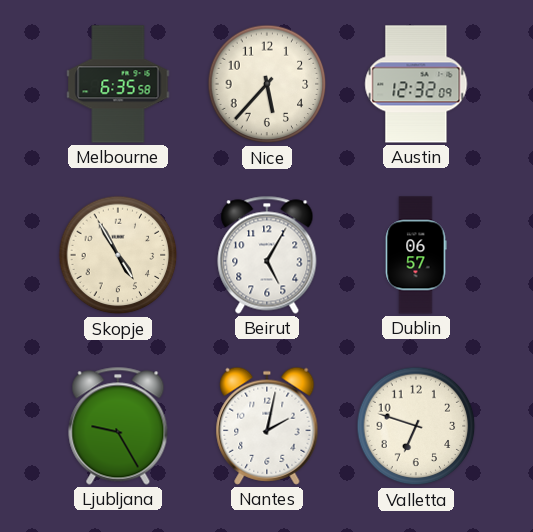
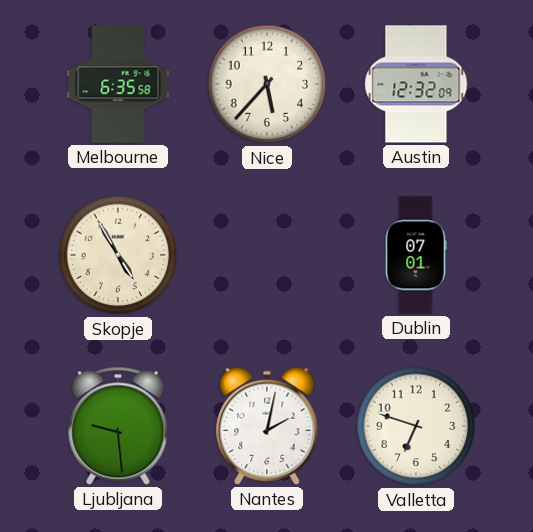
Beirut: 5:05 -> none (267, 255)
Dublin: 06:57 -> 07:01 (416, 255)
Ljubljana: 9:25 -> 9:29 (118, 426)
